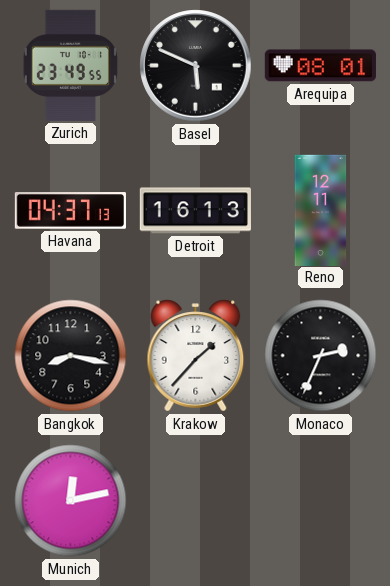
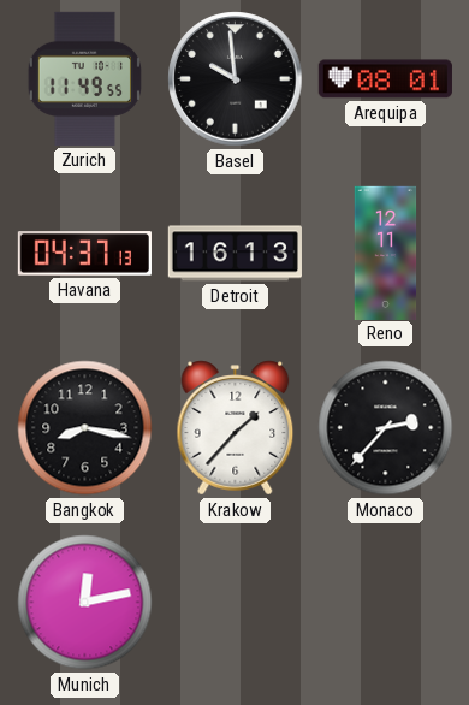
Zurich: 23:49 -> 11:49 (84, 78)
Basel: 5:49 -> 9:59 (236, 79)
Monaco: 2:34 -> 2:37 (386, 428)
